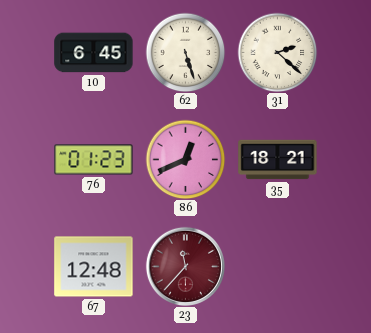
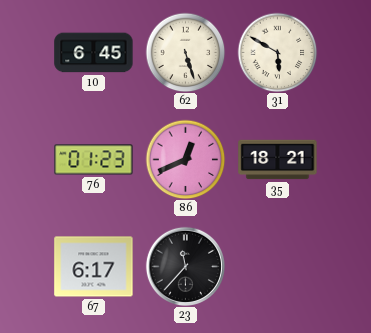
31: 2:22 -> 5:50 (277, 52)
67: 12:48 -> 6:17 (94, 267)
23 dial: burgundy -> black (185, 266)
